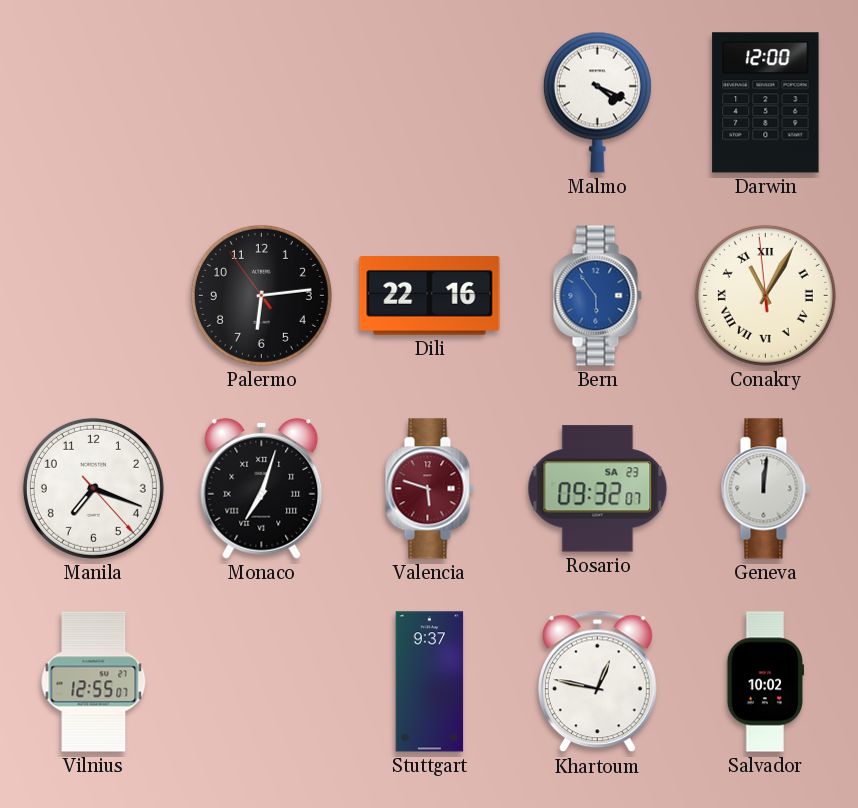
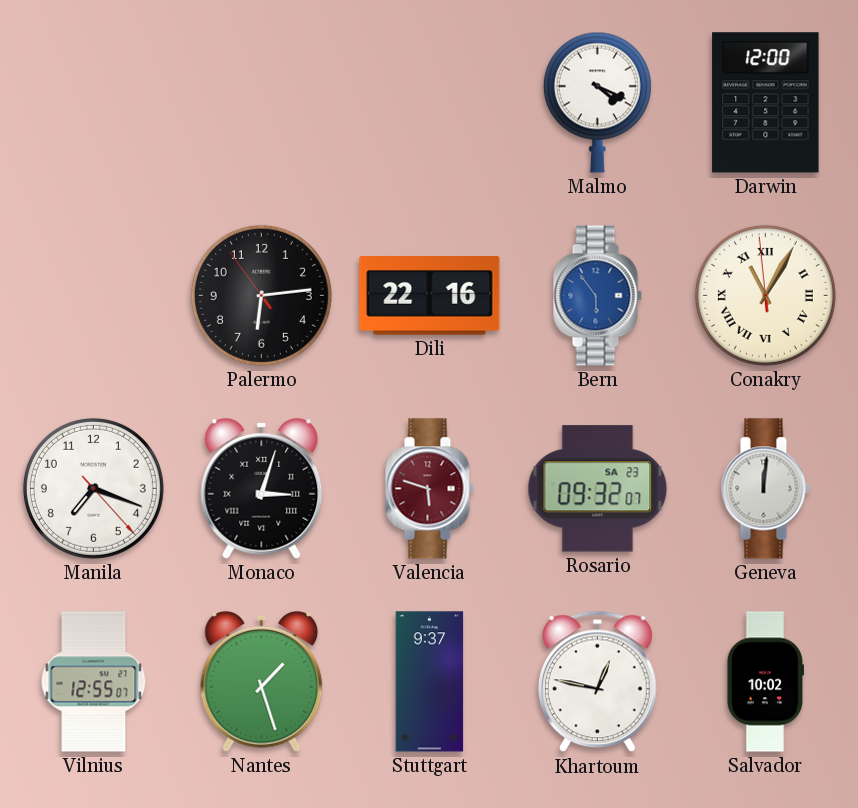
Monaco: 7:03 -> 3:03 (262, 488)
Nantes: none -> 1:27 (262, 681)
